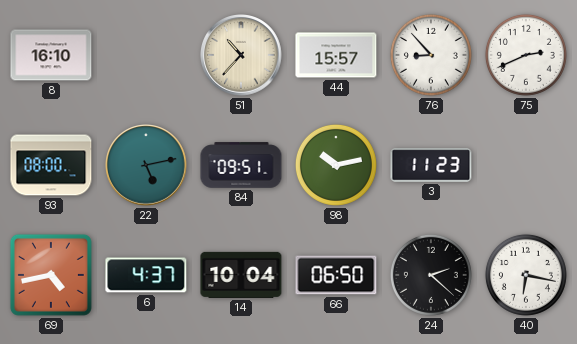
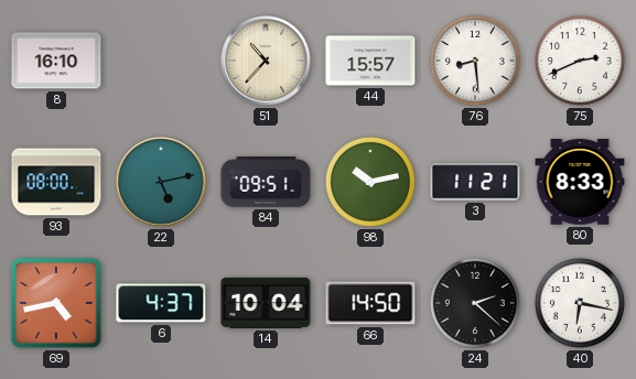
76: 8:53 -> 8:29 (475, 61)
3: 11:23 -> 11:21 (475, 182)
80: none -> 8:33 (580, 182)
66: 06:50 -> 14:50 (370, 303)
